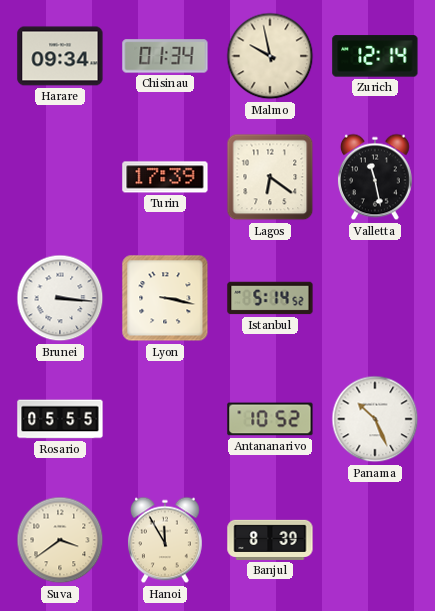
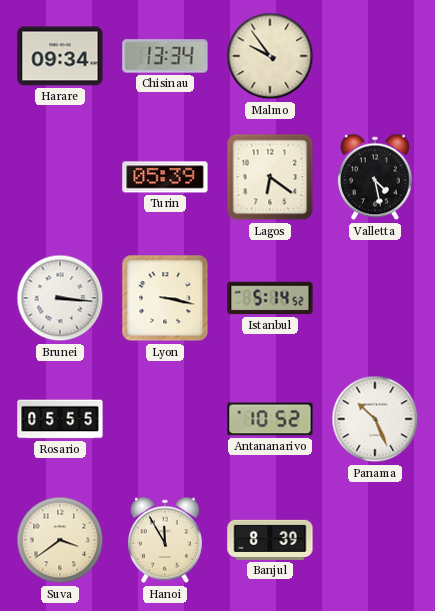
Chisinau: 01:34 -> 13:34 (165, 56)
Malmo: 9:58 -> 9:54 (270, 56)
Zurich: 12:14 -> none (375, 56)
Turin: 17:39 -> 05:39 (165, 177)
Valletta: 11:28 -> 4:28 (375, 177)
